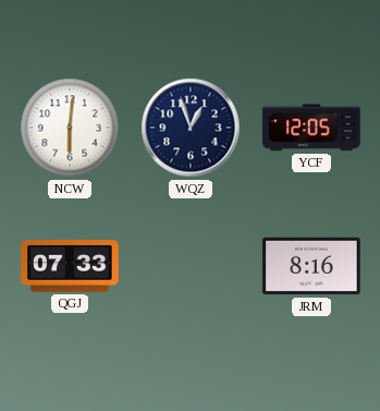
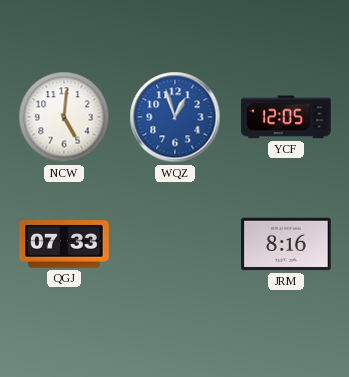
NCW: 6:01 -> 5:01 (64, 117)
WQZ dial: navy -> blue (175, 117)
